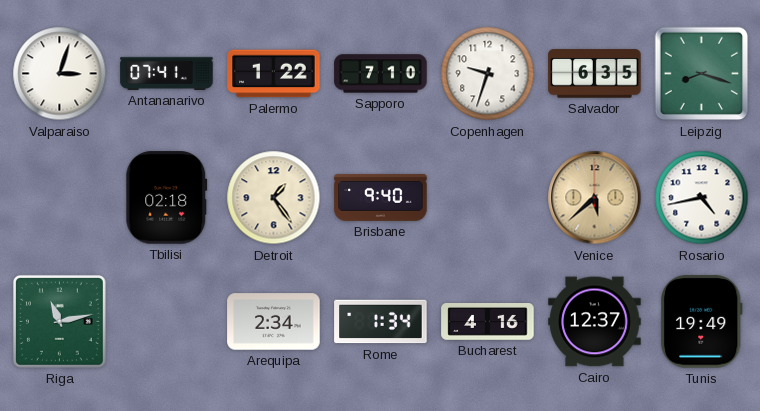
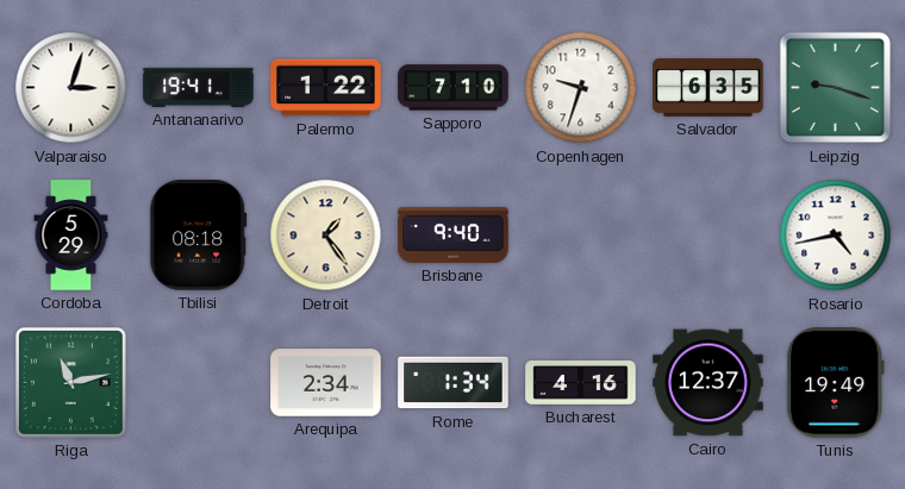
Antananarivo: 07:41 -> 19:41 (199, 87)
Leipzig: 8:18 -> 9:18 (836, 88)
Cordoba: none -> 5:29 (71, 236)
Tbilisi: 02:18 -> 08:18 (199, 236)
Venice: 5:38 -> none (595, 198)
